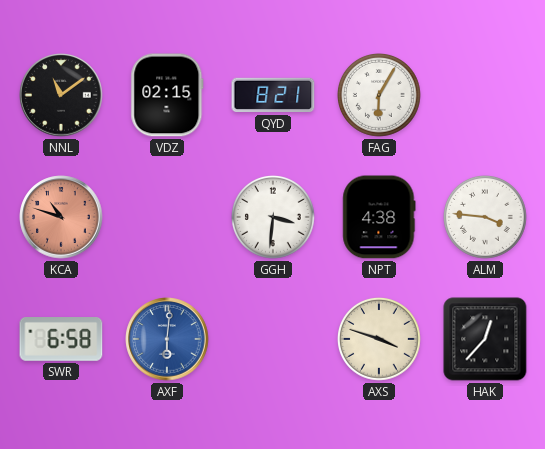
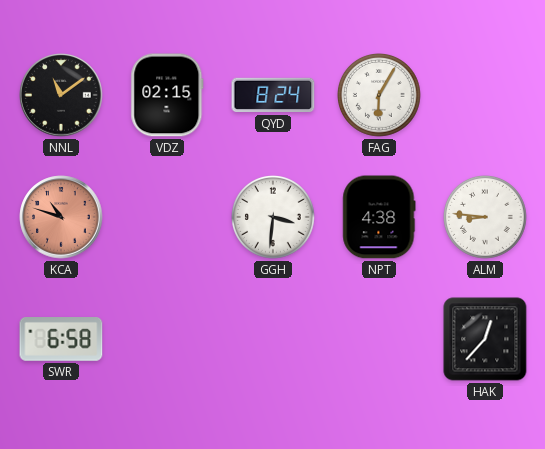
QYD: 8:21 -> 8:24 (273, 95)
ALM: 3:46 -> 8:46 (486, 218)
AXF: 6:01 -> none (167, 339)
AXS: 3:48 -> none (380, 340)
